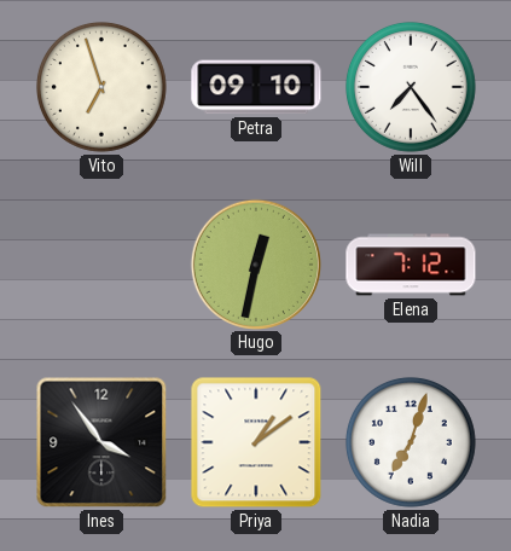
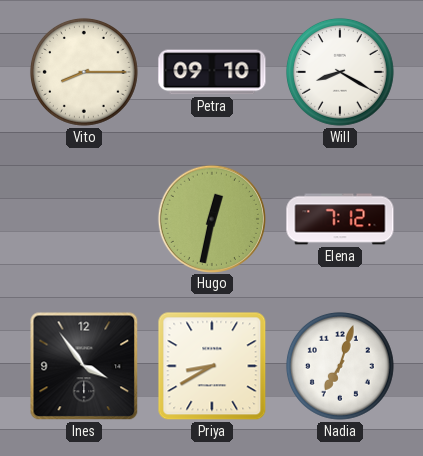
Vito: 6:57 -> 8:15 (84, 72)
Will: 7:24 -> 8:20 (340, 72)
Priya: 1:09 -> 8:40 (212, 366)
